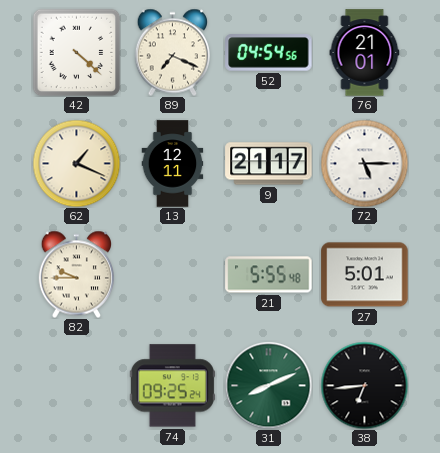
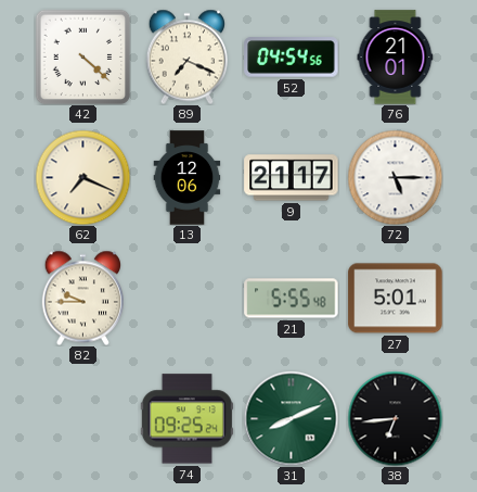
62: 1:19 -> 7:19 (82, 177)
13: 12:11 -> 12:06 (188, 178)
